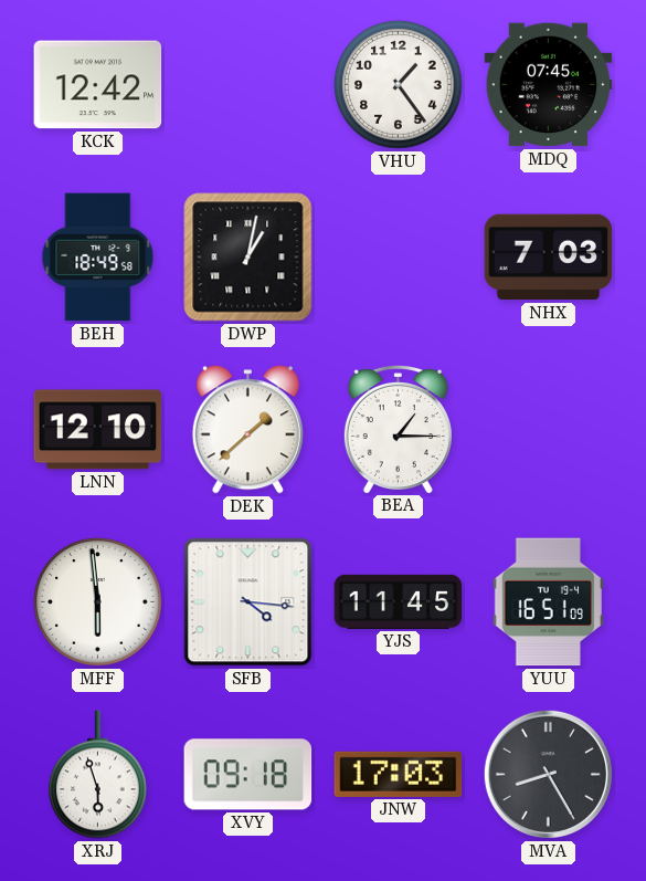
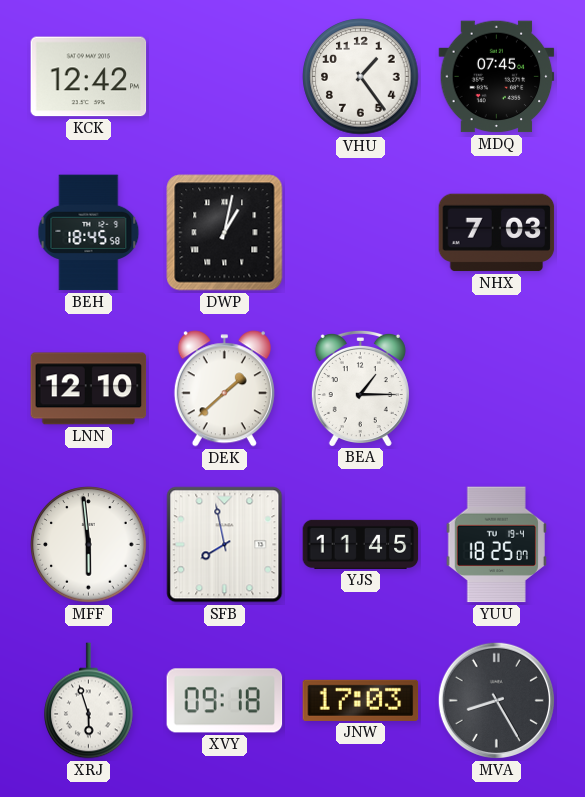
BEH: 18:49 -> 18:45 (89, 233)
SFB: 4:16 -> 7:58 (225, 545)
YUU: 16:51 -> 18:25 (496, 545)
